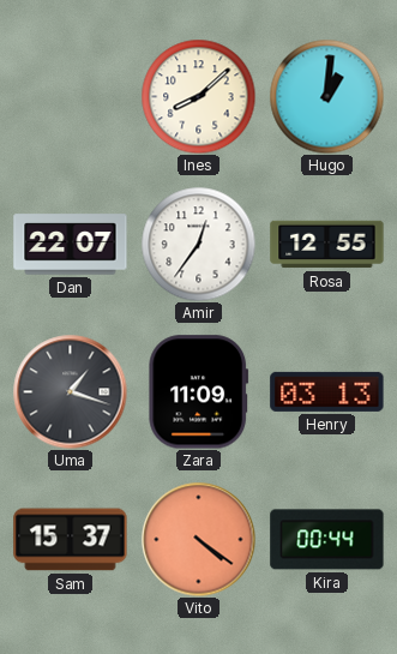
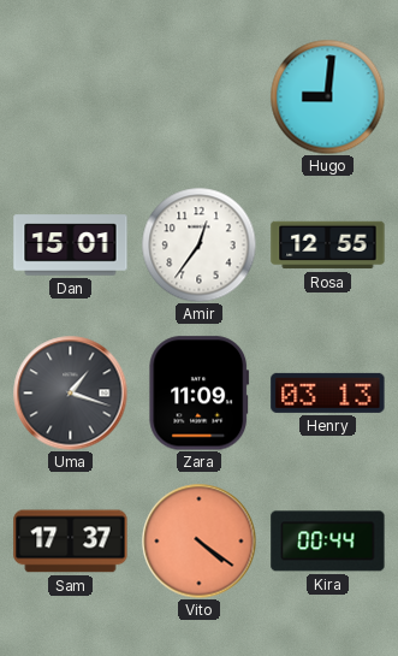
Ines: 8:08 -> none (198, 96)
Hugo: 1:01 -> 9:01 (327, 96)
Dan: 22:07 -> 15:01 (71, 246)
Sam: 15:37 -> 17:37 (71, 542)
